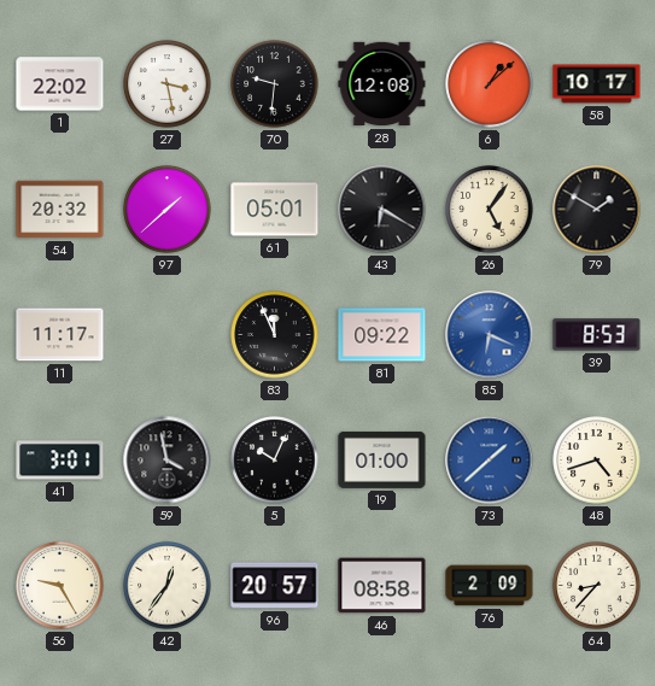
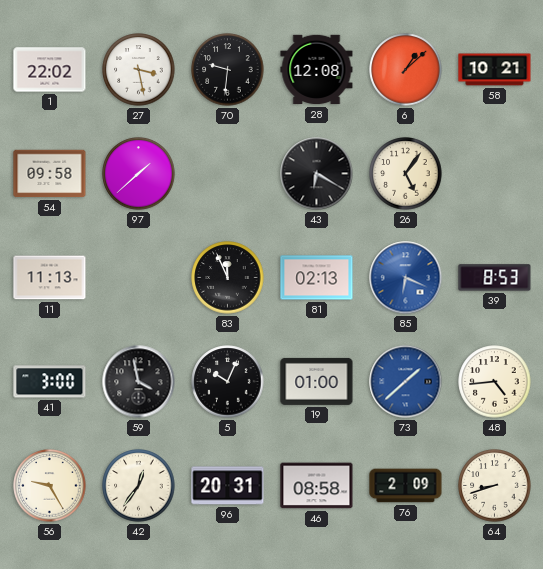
58: 10:17 -> 10:21 (495, 70)
54: 20:32 -> 09:58 (50, 174)
61: 05:01 -> none (275, 210)
79: 1:50 -> none (597, 210)
11: 11:17 -> 11:13 (50, 278)
81: 09:22 -> 02:13 (317, 278)
41: 3:01 -> 3:00 (50, 382)
48: 4:42 -> 4:44 (495, 382)
96: 20:57 -> 20:31 (228, 486)
64: 8:37 -> 8:42 (495, 486)
